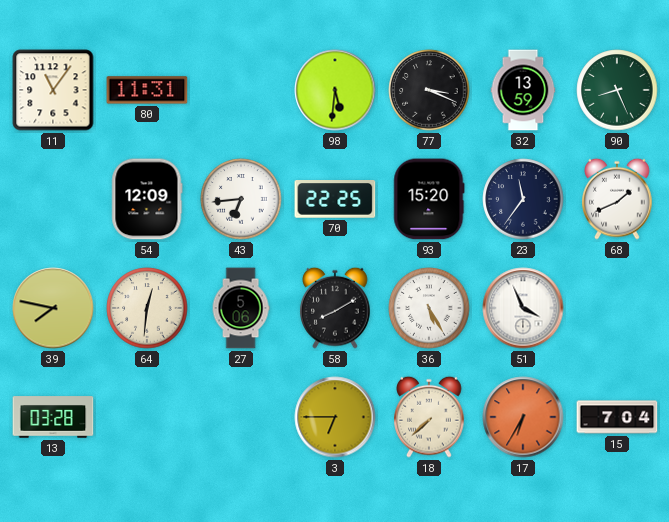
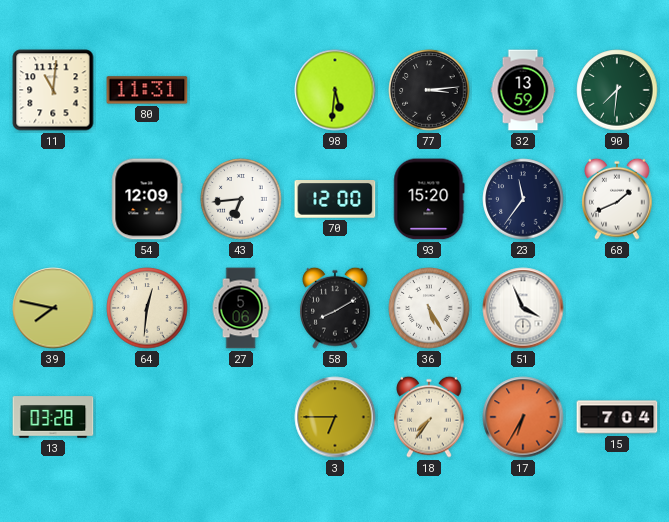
11: 11:06 -> 11:01 (53, 90)
77: 3:19 -> 3:14 (429, 90)
90: 8:26 -> 7:31 (617, 90)
70: 22:25 -> 12:00 (335, 200)
18: 7:38 -> 7:36 (429, 417)
